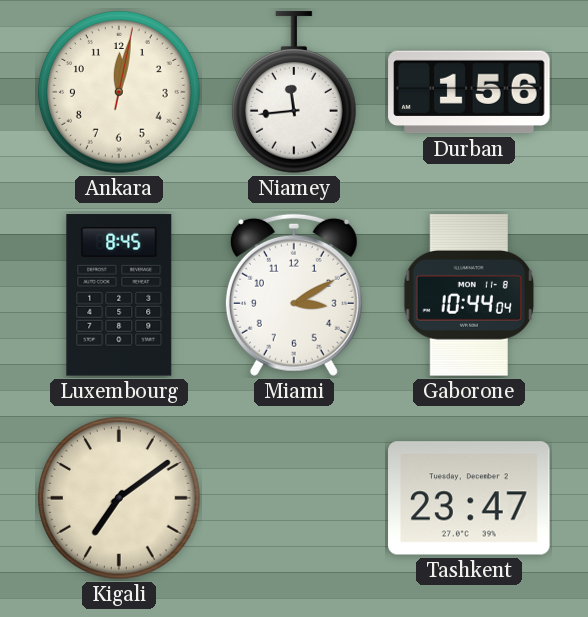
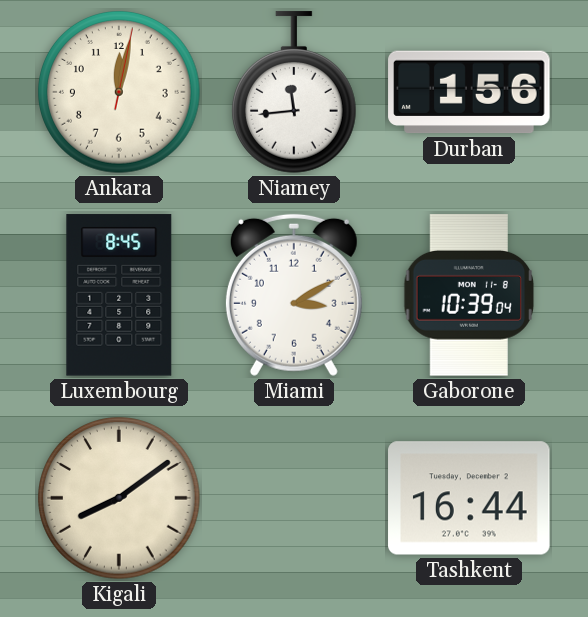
Gaborone: 10:44 -> 10:39 (469, 295)
Kigali: 7:09 -> 8:09 (120, 499)
Tashkent: 23:47 -> 16:44 (469, 498)
